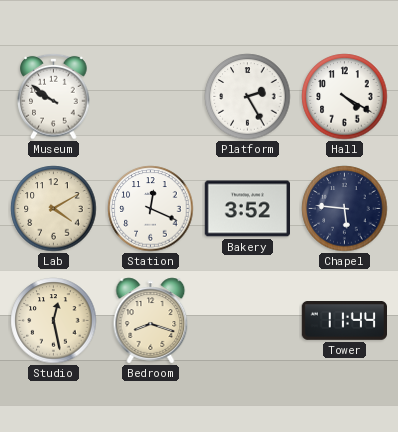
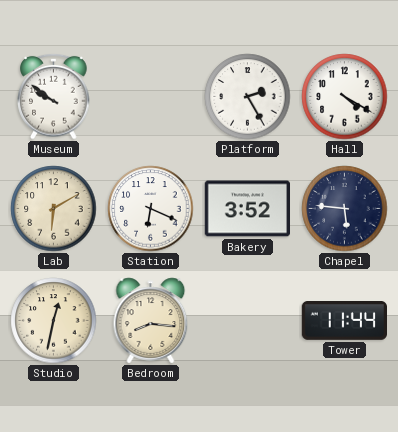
Lab: 4:10 -> 6:10 (54, 209)
Station: 12:19 -> 6:19 (151, 209)
Studio: 12:28 -> 12:32 (54, 321)
Bedroom: 8:18 -> 8:16 (151, 321)
